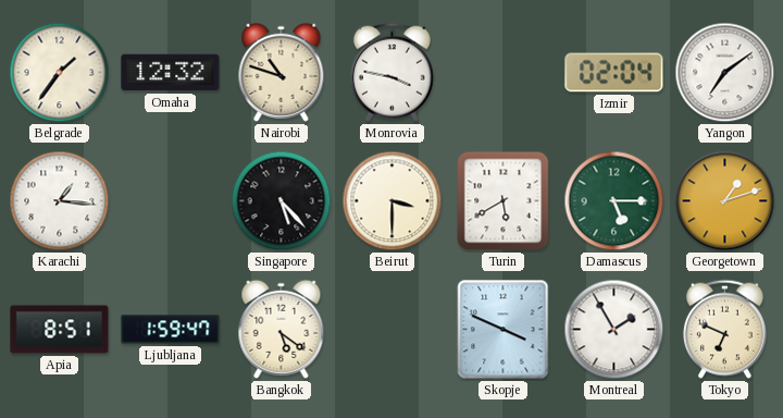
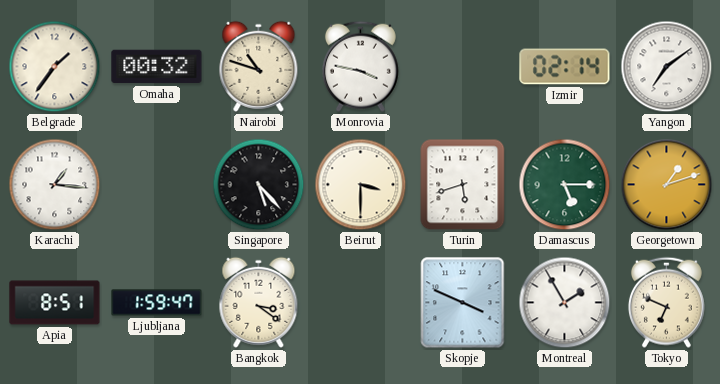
Omaha: 12:32 -> 00:32 (157, 67)
Izmir: 02:04 -> 02:14 (565, 67)
Turin: 5:40 -> 5:42 (463, 185)
Bangkok: 5:21 -> 3:21 (259, 302)
